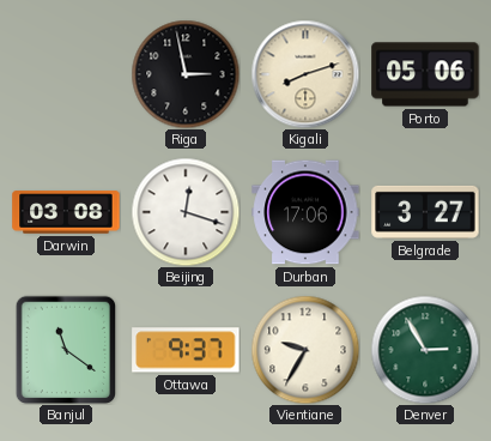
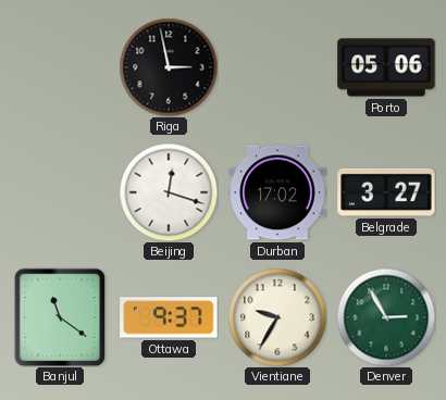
Kigali: 8:12 -> none (305, 74)
Darwin: 03:08 -> none (66, 212)
Durban: 17:06 -> 17:02 (277, 192)
